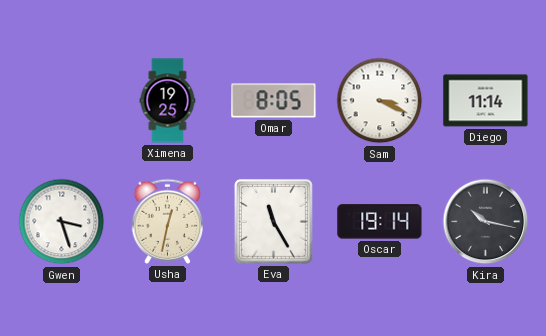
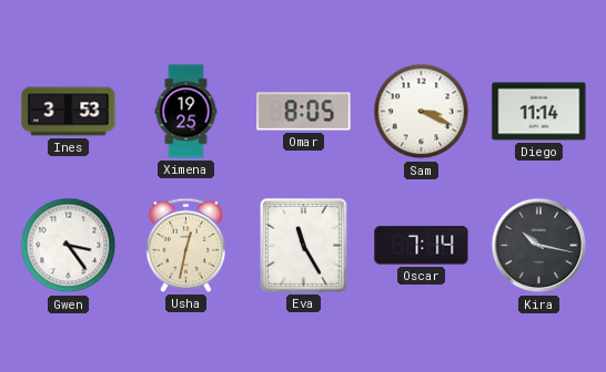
Ines: none -> 3:53 (69, 112)
Gwen: 3:27 -> 3:24 (69, 246)
Oscar: 19:14 -> 7:14 (422, 246)
